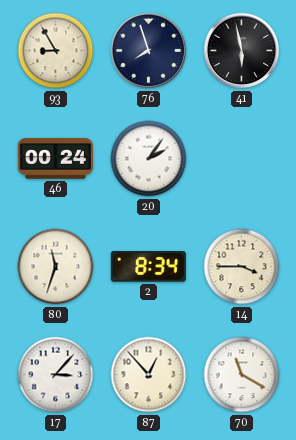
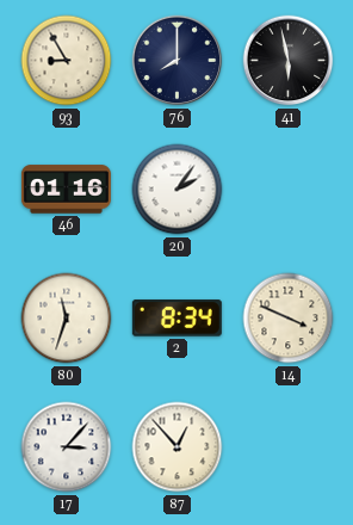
76: 7:57 -> 8:00 (178, 61)
46: 00:24 -> 01:16 (66, 190)
14: 3:45 -> 3:49 (289, 319)
70: 11:20 -> none (242, 375)
